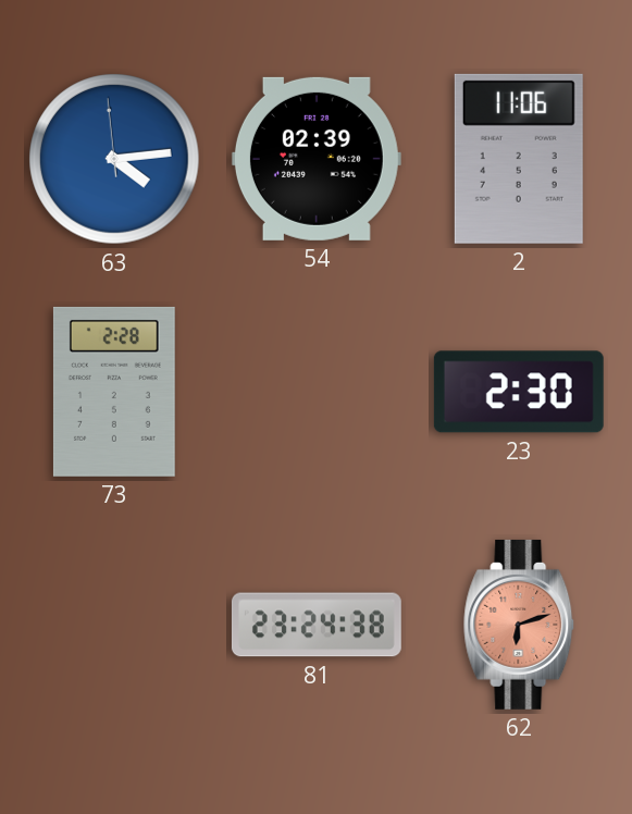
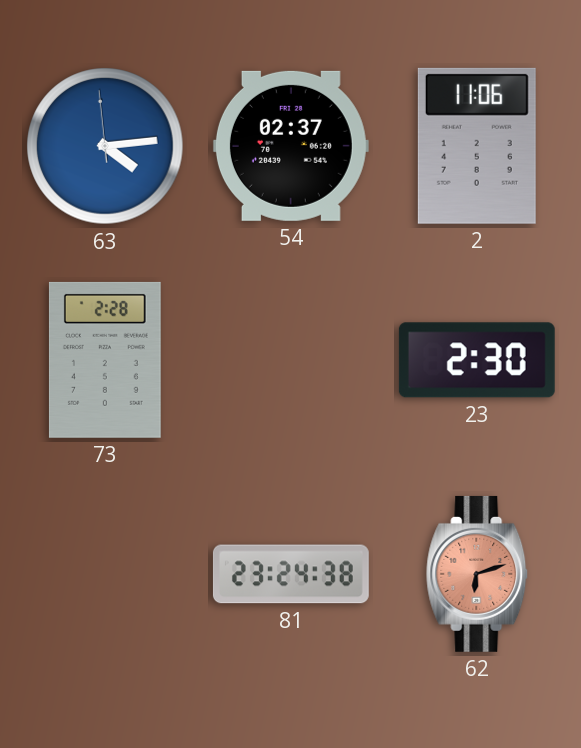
54: 02:39 -> 02:37 (291, 146)
